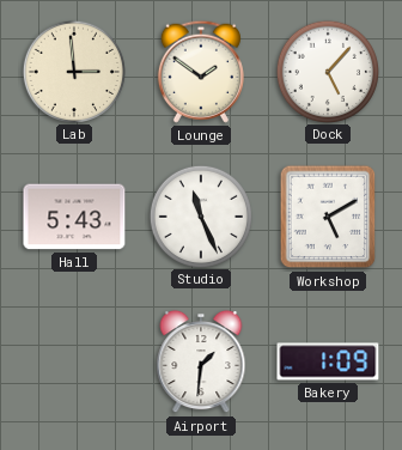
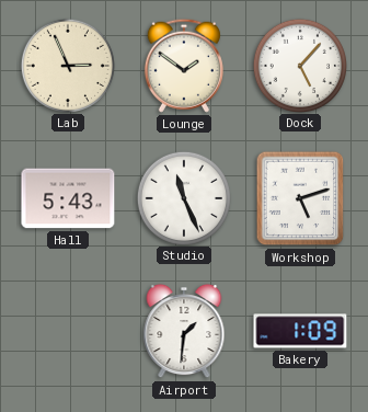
Lab: 2:59 -> 2:56 (67, 65)
Workshop: 5:10 -> 5:12 (300, 198)
